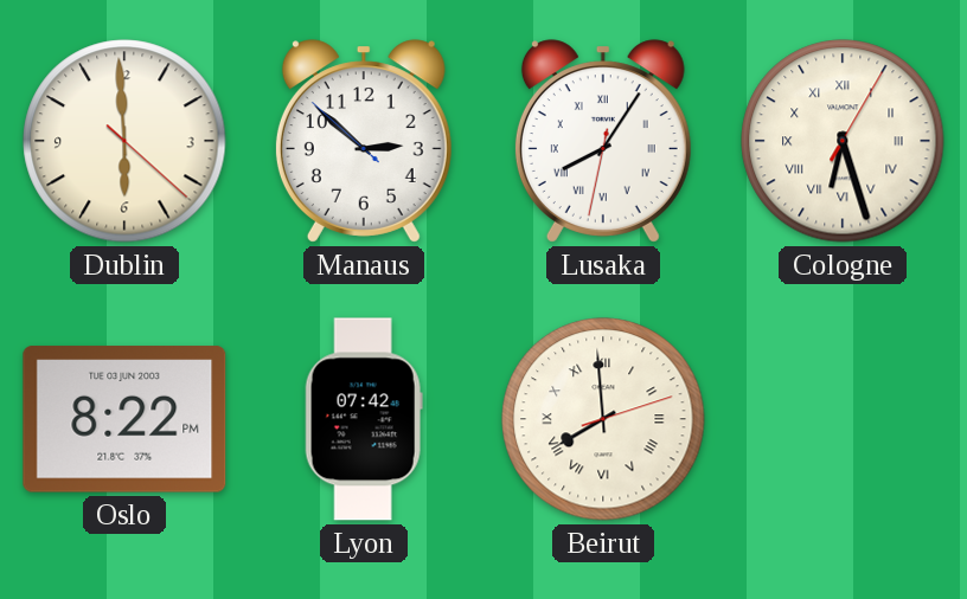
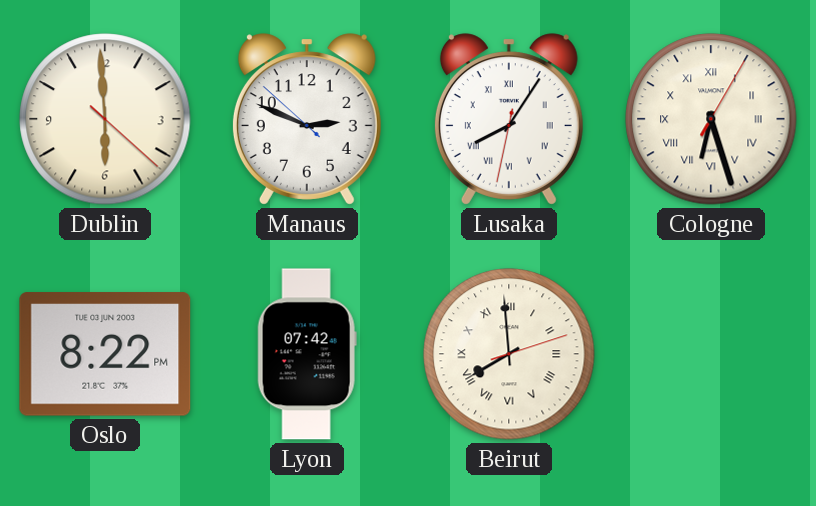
Manaus: 2:51 -> 2:48 (307, 119)
